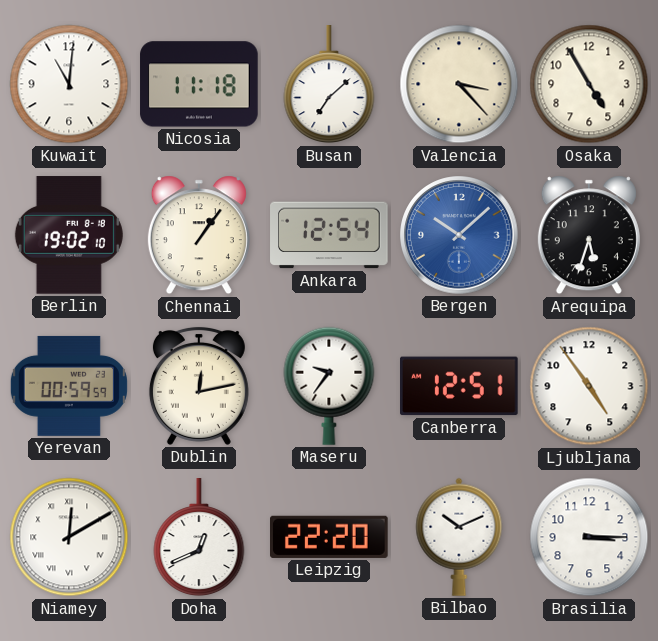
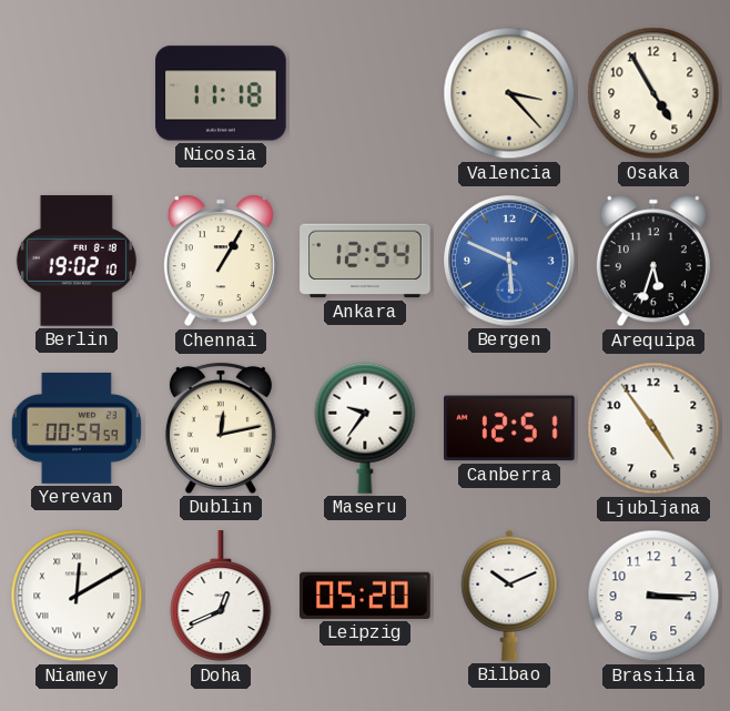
Kuwait: 11:01 -> none (69, 84)
Busan: 7:08 -> none (329, 85)
Chennai: 1:06 -> 1:05 (221, 261)
Bergen: 10:08 -> 5:49 (509, 261)
Leipzig: 22:20 -> 05:20 (366, 596)
